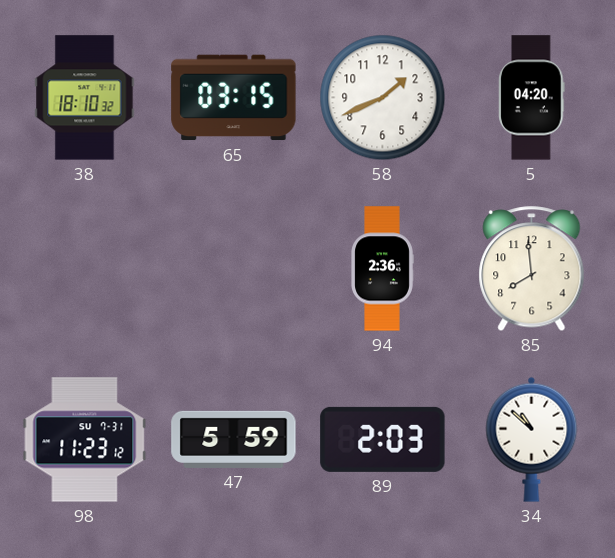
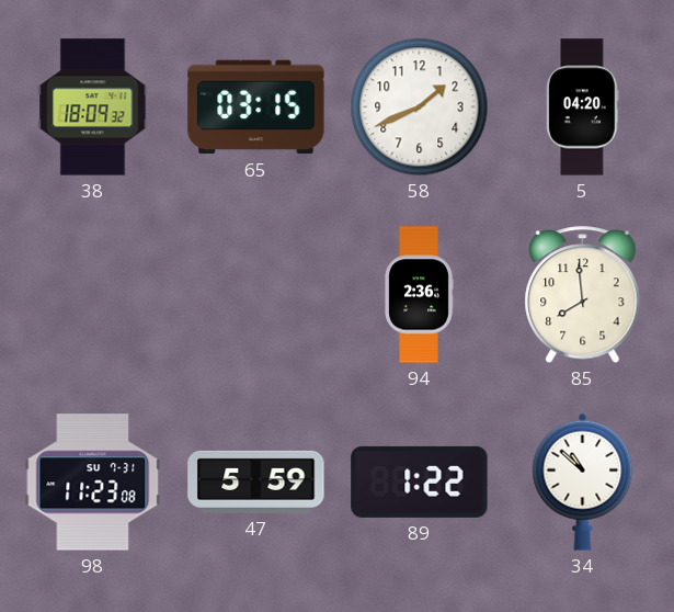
38: 18:10 -> 18:09 (93, 107)
98: 11:23:12 -> 11:23:08 (93, 483)
89: 2:03 -> 1:22 (420, 481)
